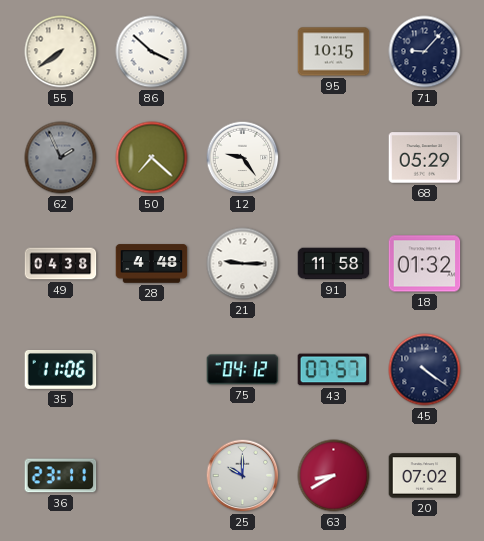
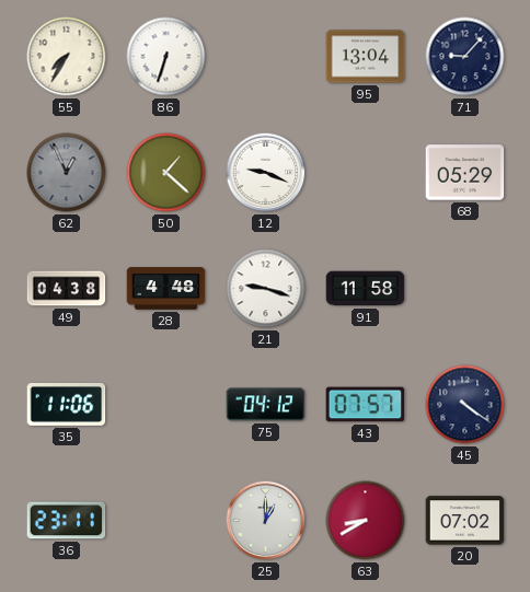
55: 7:39 -> 7:35 (67, 57)
86: 3:52 -> 6:33 (166, 57)
95: 10:15 -> 13:04 (366, 57)
62: 1:56 -> 12:56 (67, 173)
50: 7:22 -> 1:22 (166, 173)
12: 9:24 -> 9:19 (266, 173)
21: 9:15 -> 9:18 (266, 289)
18: 01:32 -> none (425, 264)
25: 10:00 -> 1:00 (266, 521)
